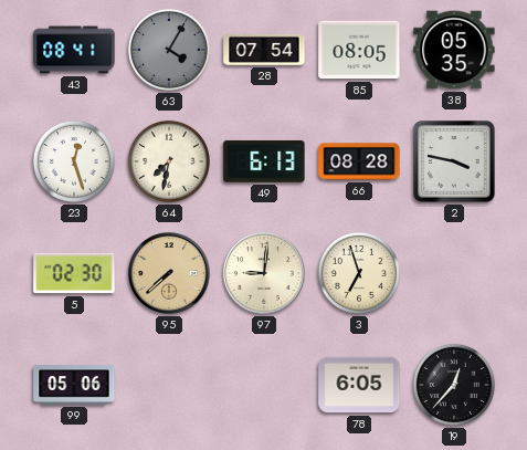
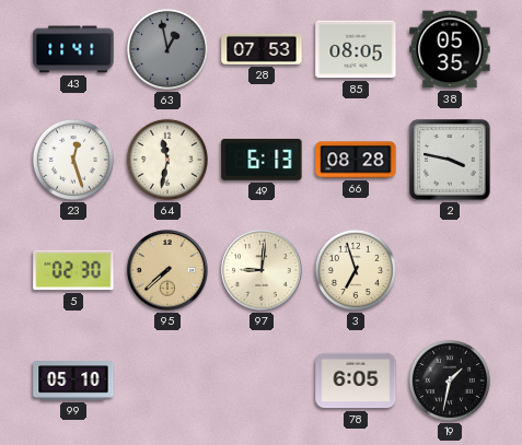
43: 08:41 -> 11:41 (73, 49)
63: 4:05 -> 12:58 (167, 49)
28: 07:54 -> 07:53 (262, 49)
64: 7:32 -> 11:32 (167, 160)
99: 05:06 -> 05:10 (73, 380)
19: 12:37 -> 1:32 (450, 380)
